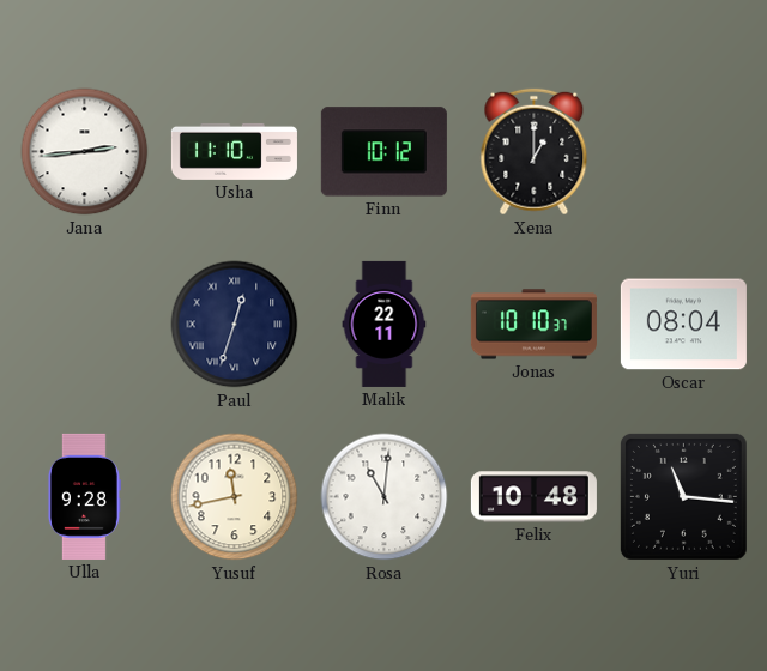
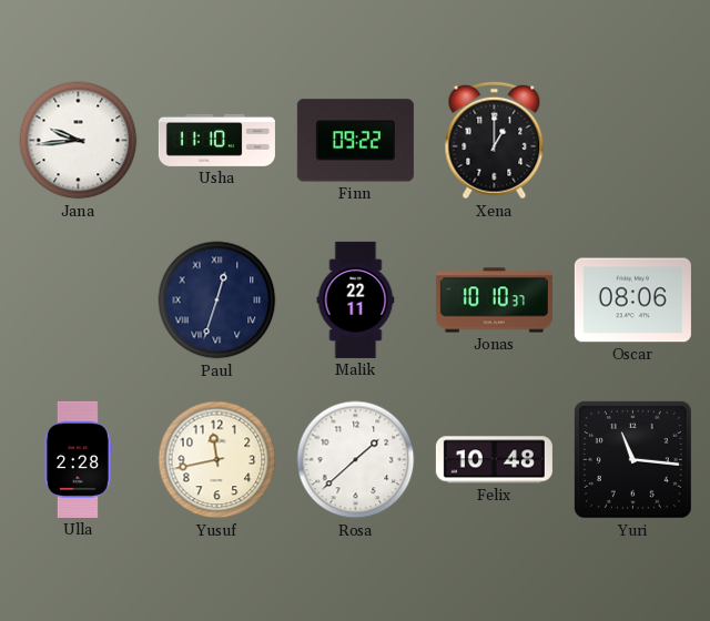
Jana: 2:44 -> 9:44 (79, 141)
Finn: 10:12 -> 09:22 (355, 141)
Oscar: 08:04 -> 08:06 (632, 301)
Ulla: 9:28 -> 2:28 (78, 459)
Rosa: 11:01 -> 1:38 (356, 460)
